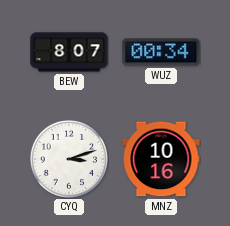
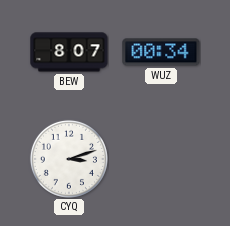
MNZ: 10:16 -> none (161, 159)
